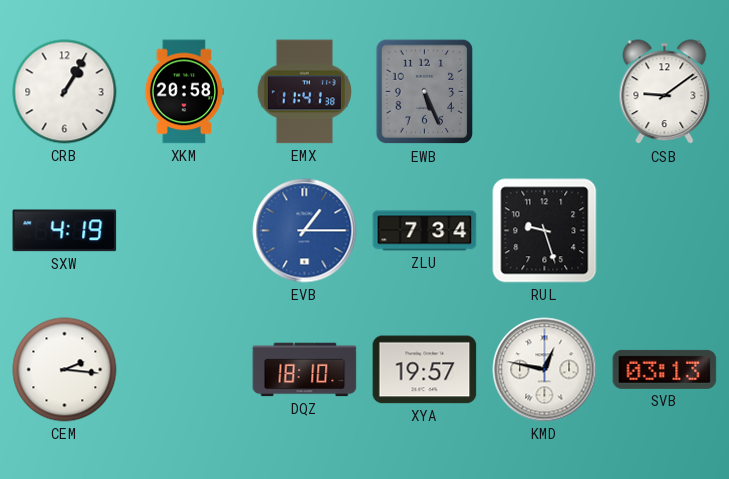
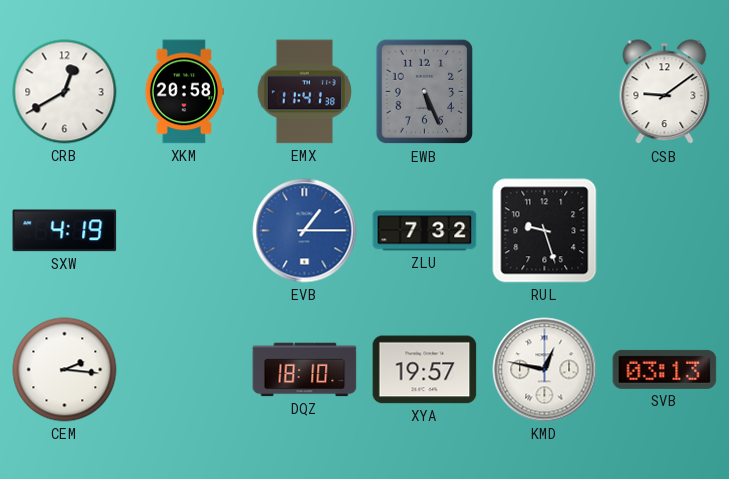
CRB: 1:05 -> 12:40 (65, 92)
ZLU: 7:34 -> 7:32 (425, 231)
